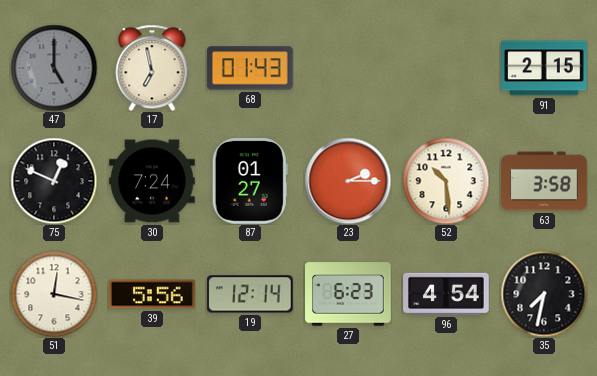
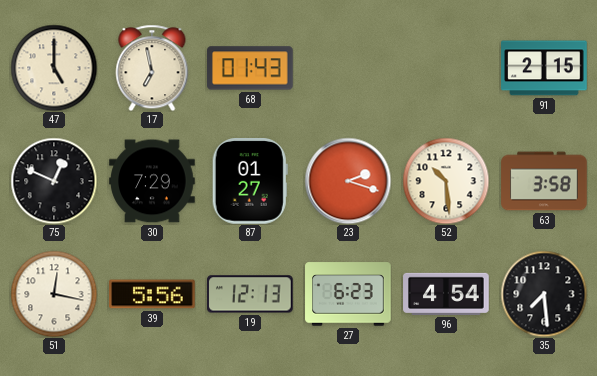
47 dial: grey -> cream (54, 68)
30: 7:24 -> 7:29 (152, 181)
23: 2:15 -> 2:18 (348, 181)
19: 12:14 -> 12:13 (251, 294)
35: 7:32 -> 7:29 (544, 294)
